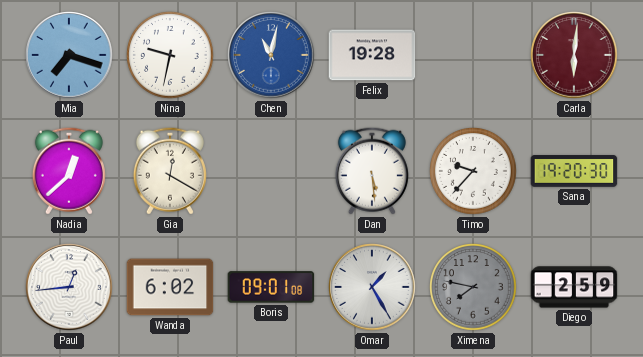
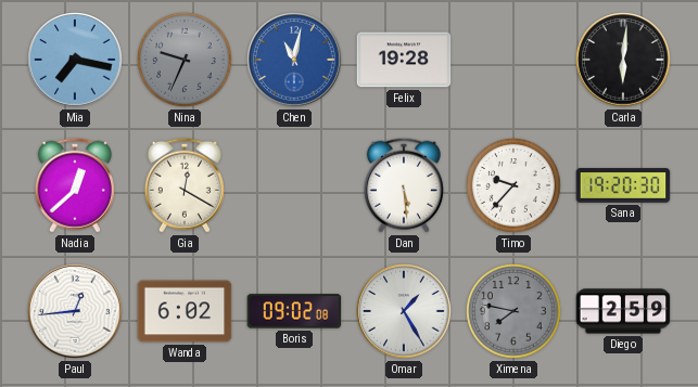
Mia: 7:18 -> 7:17 (75, 60)
Nina: 9:32 -> 9:34 (185, 60)
Nina dial: white -> grey (185, 60)
Carla dial: burgundy -> black (623, 60)
Boris: 09:01 -> 09:02 (294, 311)
